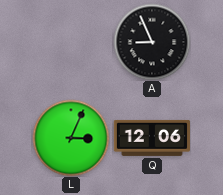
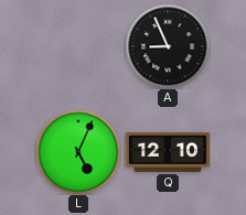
L: 3:04 -> 5:04 (78, 152)
Q: 12:06 -> 12:10 (168, 152)
